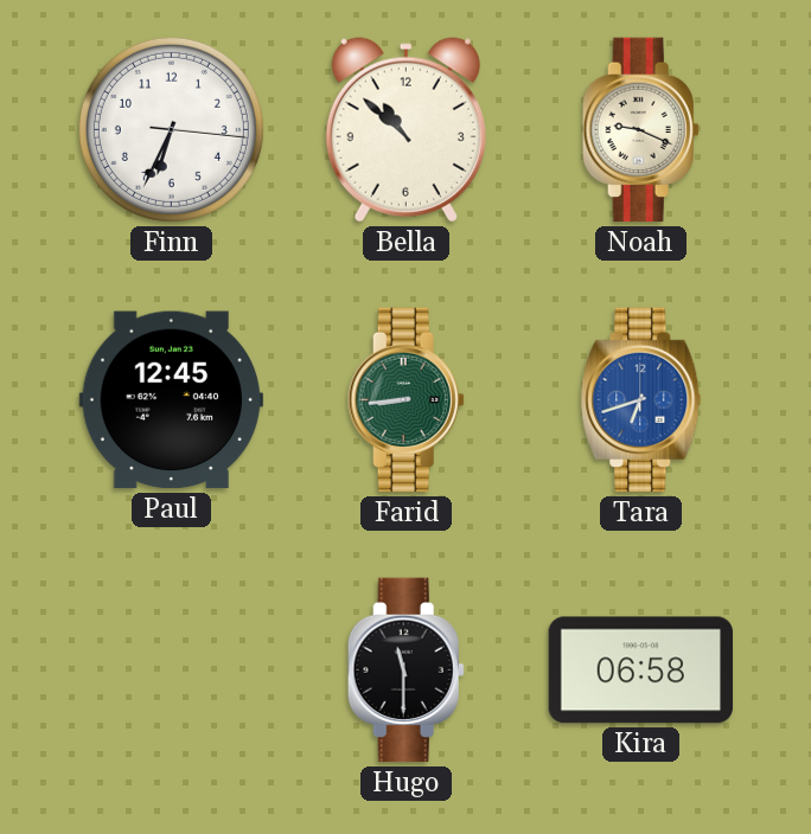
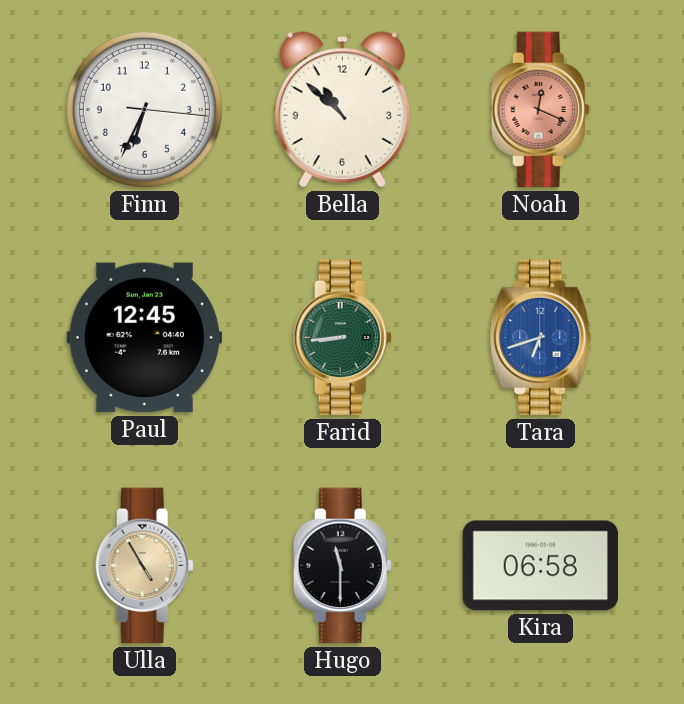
Noah: 9:19 -> 12:19 (540, 110)
Noah dial: cream -> salmon (540, 110)
Ulla: none -> 4:55 (144, 566)
